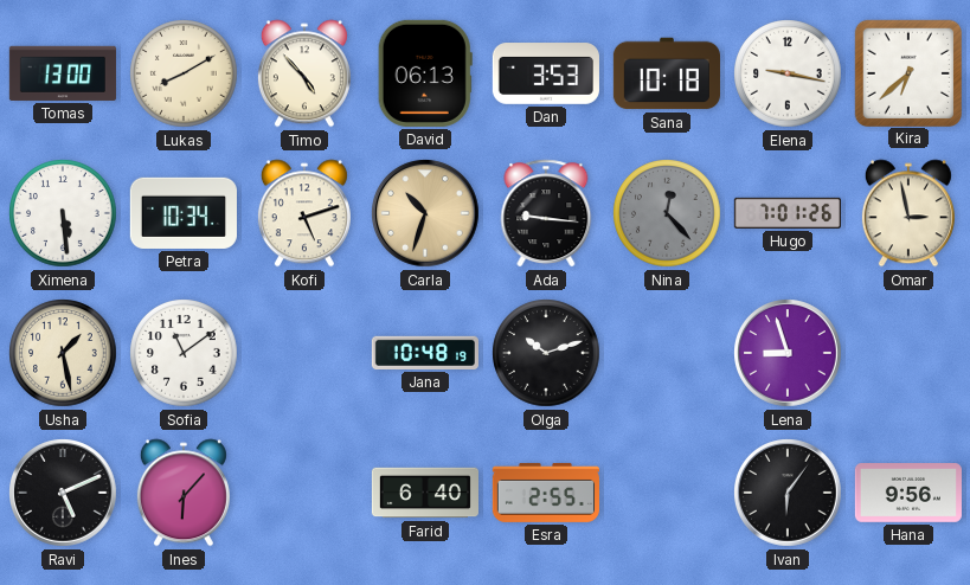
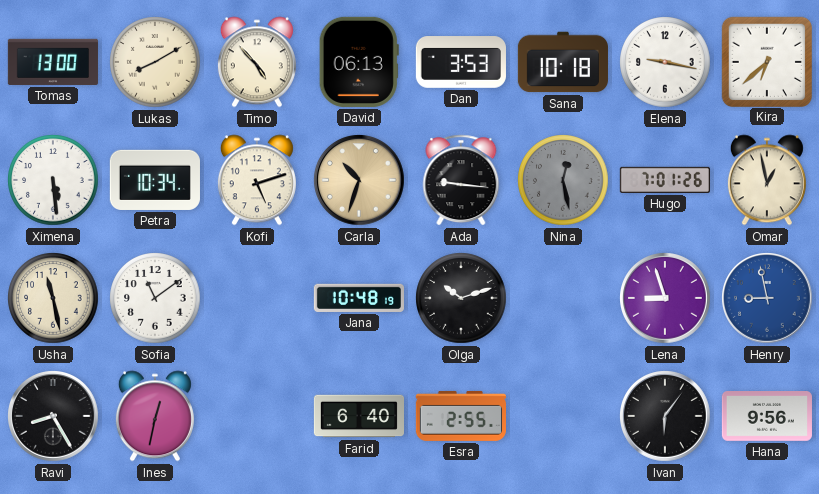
Nina: 12:23 -> 12:28 (563, 180)
Omar: 2:58 -> 12:58 (767, 180)
Usha: 1:28 -> 11:28 (53, 298)
Henry: none -> 8:58 (768, 299)
Ravi: 5:11 -> 8:25 (54, 417)
Ines: 6:07 -> 12:32 (155, 416)
